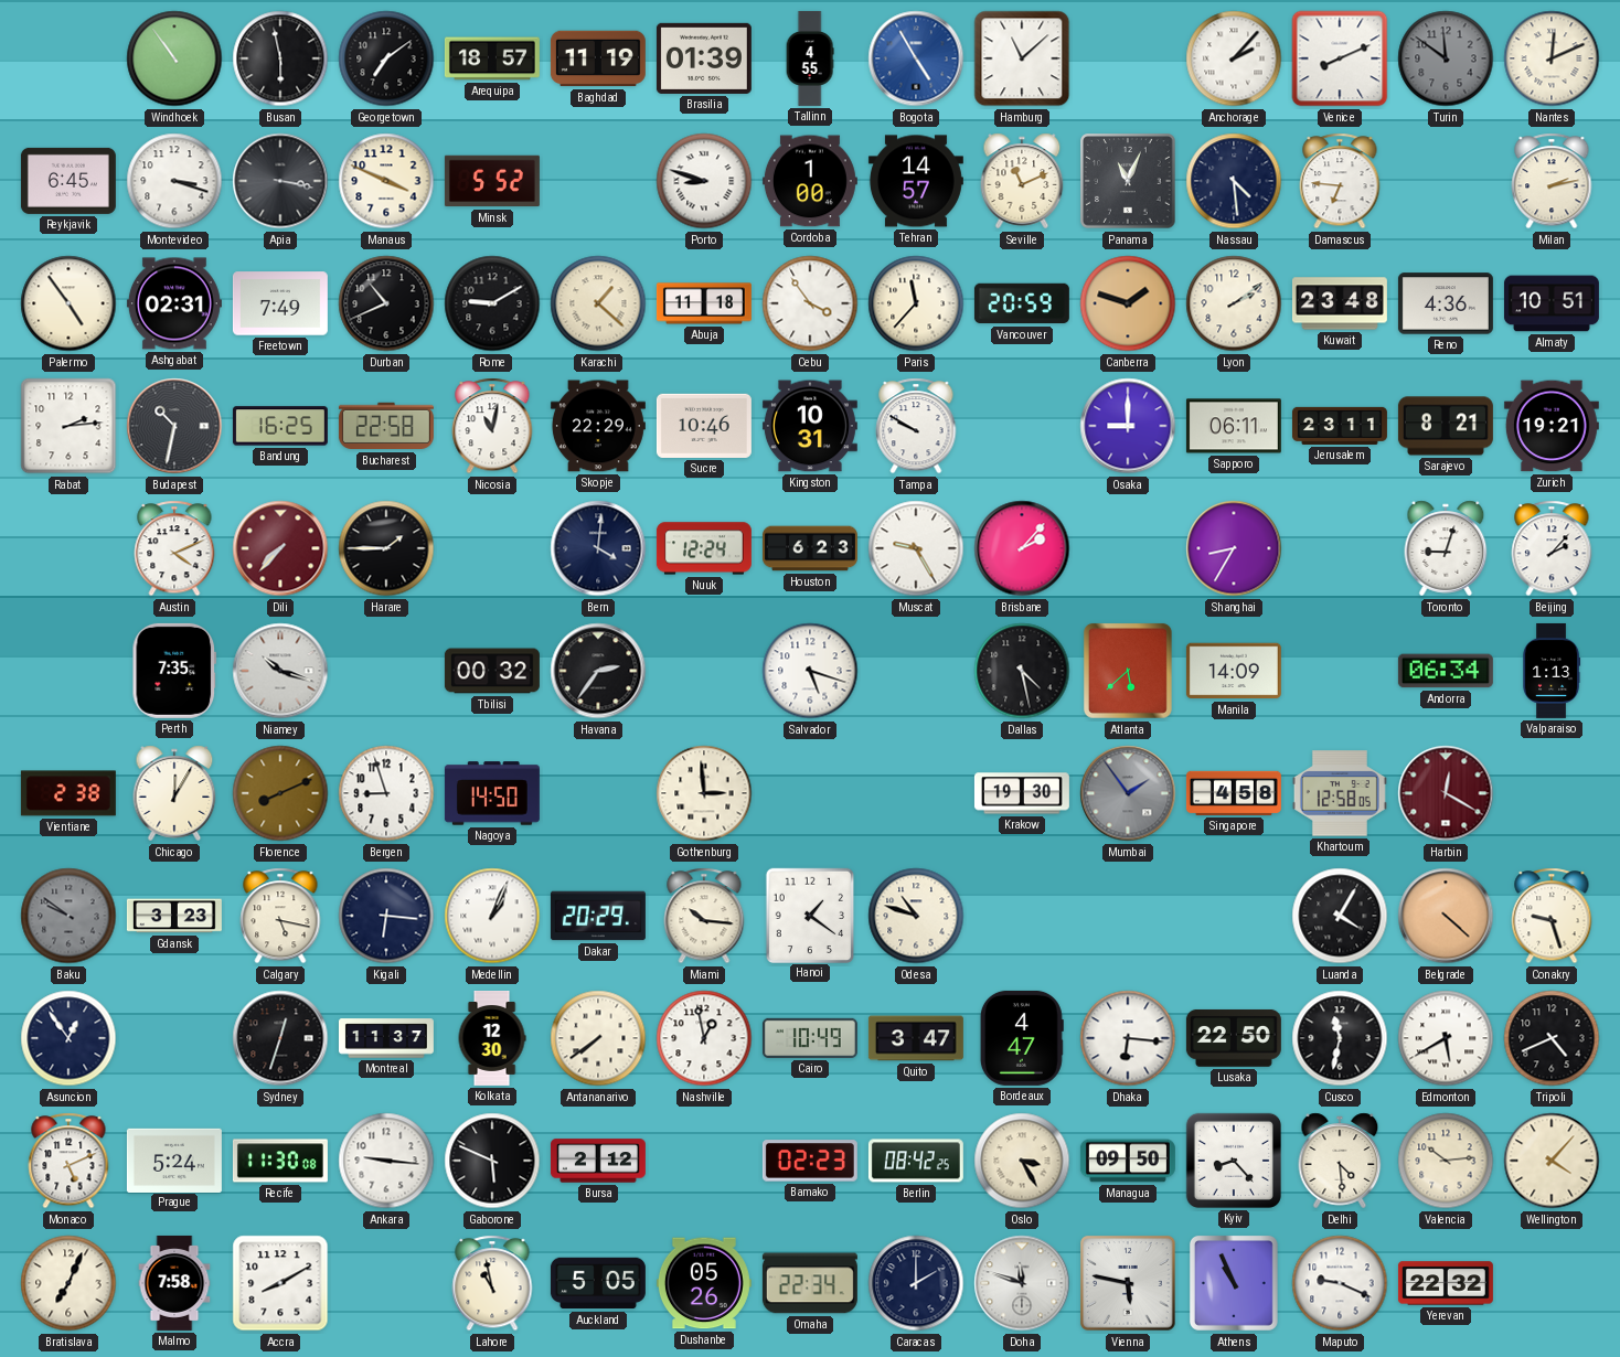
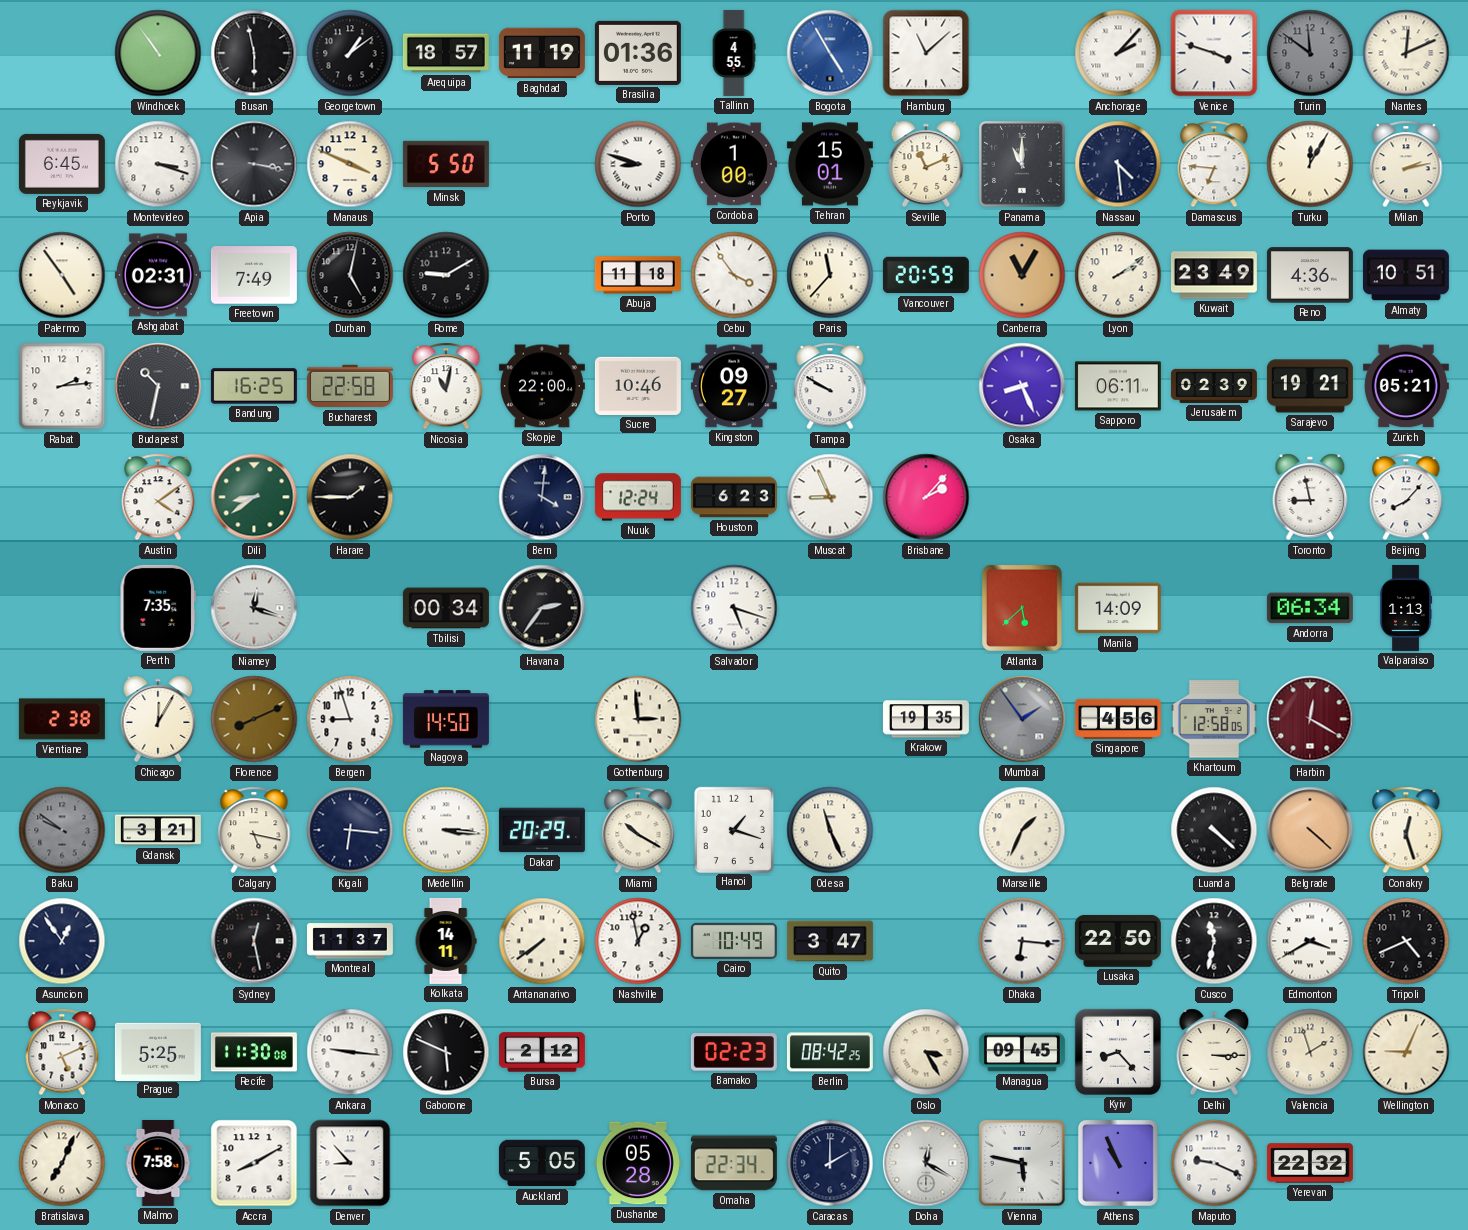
Georgetown: 7:09 -> 1:09 (350, 53)
Brasilia: 01:39 -> 01:36 (638, 53)
Venice: 8:11 -> 3:48 (1214, 53)
Minsk: 5:52 -> 5:50 (446, 164)
Tehran: 14:57 -> 15:01 (830, 164)
Panama: 11:04 -> 11:00 (1022, 164)
Turku: none -> 12:05 (1310, 164)
Durban: 10:41 -> 5:02 (350, 275)
Karachi: 1:22 -> none (598, 303)
Canberra: 1:48 -> 11:05 (1022, 275)
Kuwait: 23:48 -> 23:49 (1214, 275)
Skopje: 22:29 -> 22:00 (542, 386)
Kingston: 10:31 -> 09:27 (734, 386)
Osaka: 9:00 -> 8:26 (1022, 386)
Jerusalem: 23:11 -> 02:39 (1214, 386)
Sarajevo: 8:21 -> 19:21 (1310, 386)
Zurich: 19:21 -> 05:21 (1406, 386)
Austin: 4:11 -> 4:09 (158, 497)
Dili: 7:37 -> 8:39 (254, 497)
Dili dial: burgundy -> green (254, 497)
Muscat: 9:25 -> 8:56 (830, 497)
Shanghai: 8:35 -> none (1234, 548)
Toronto: 9:03 -> 8:58 (1310, 497)
Beijing: 2:07 -> 8:07 (1406, 497)
Niamey: 10:18 -> 12:18 (254, 608)
Tbilisi: 00:32 -> 00:34 (446, 608)
Dallas: 4:28 -> none (1022, 671)
Krakow: 19:30 -> 19:35 (926, 719)
Singapore: 4:58 -> 4:56 (1118, 719)
Gdansk: 3:23 -> 3:21 (158, 830)
Medellin: 1:04 -> 3:16 (446, 830)
Miami: 10:16 -> 10:20 (638, 830)
Hanoi: 1:21 -> 1:18 (733, 829)
Odesa: 10:48 -> 11:26 (830, 830)
Marseille: none -> 1:34 (1022, 830)
Luanda: 4:05 -> 4:22 (1214, 830)
Conakry: 9:27 -> 12:27 (1406, 830)
Sydney: 12:33 -> 12:28 (254, 941)
Kolkata: 12:30 -> 14:11 (446, 941)
Bordeaux: 4:47 -> none (1022, 1038)
Edmonton: 5:40 -> 3:40 (1310, 941)
Prague: 5:24 -> 5:25 (158, 1051)
Managua: 09:50 -> 09:45 (1022, 1052)
Delhi: 4:29 -> 3:15 (1214, 1052)
Valencia: 10:14 -> 1:57 (1310, 1052)
Wellington: 4:07 -> 9:04 (1406, 1052)
Denver: none -> 8:53 (350, 1163)
Lahore: 10:58 -> none (492, 1283)
Dushanbe: 05:26 -> 05:28 (638, 1163)
Doha: 11:48 -> 12:20 (926, 1163)
